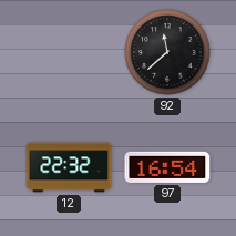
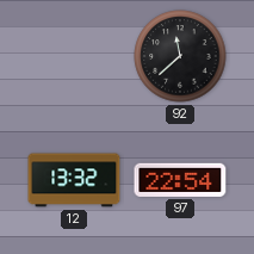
12: 22:32 -> 13:32 (74, 180)
97: 16:54 -> 22:54 (180, 180)
